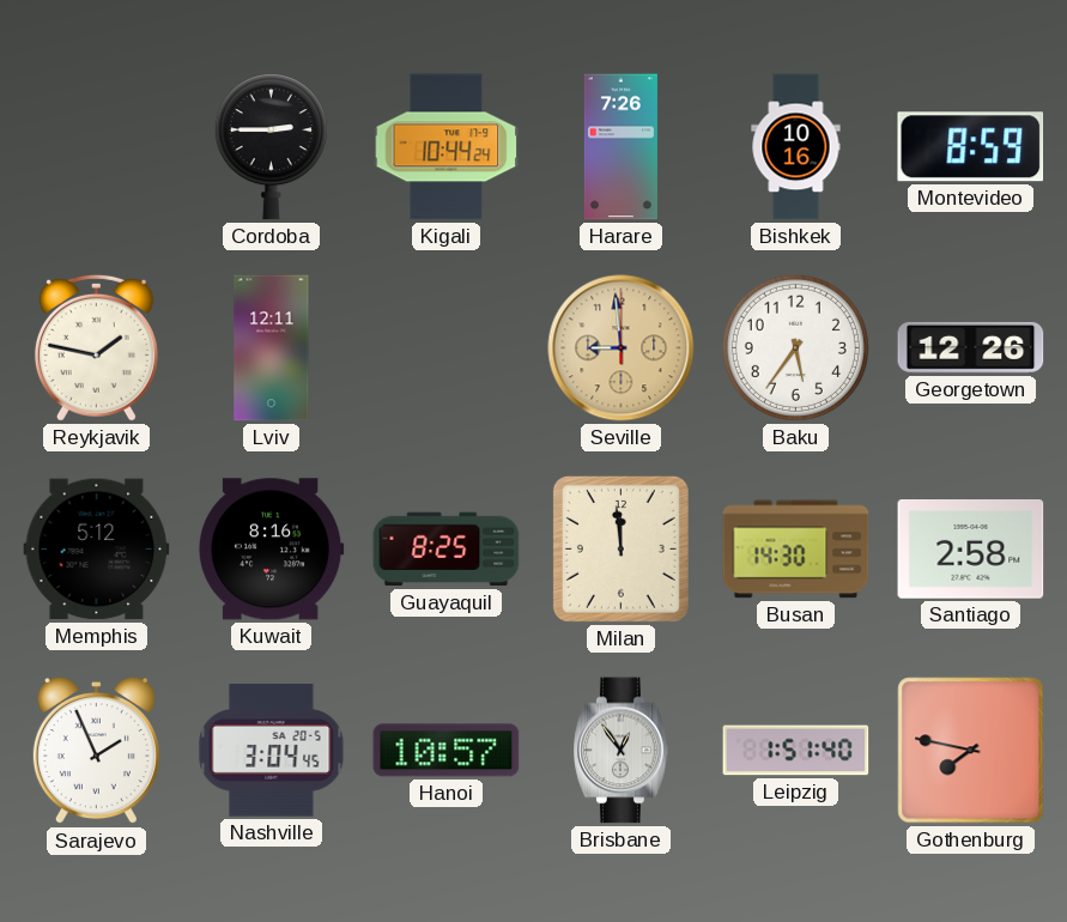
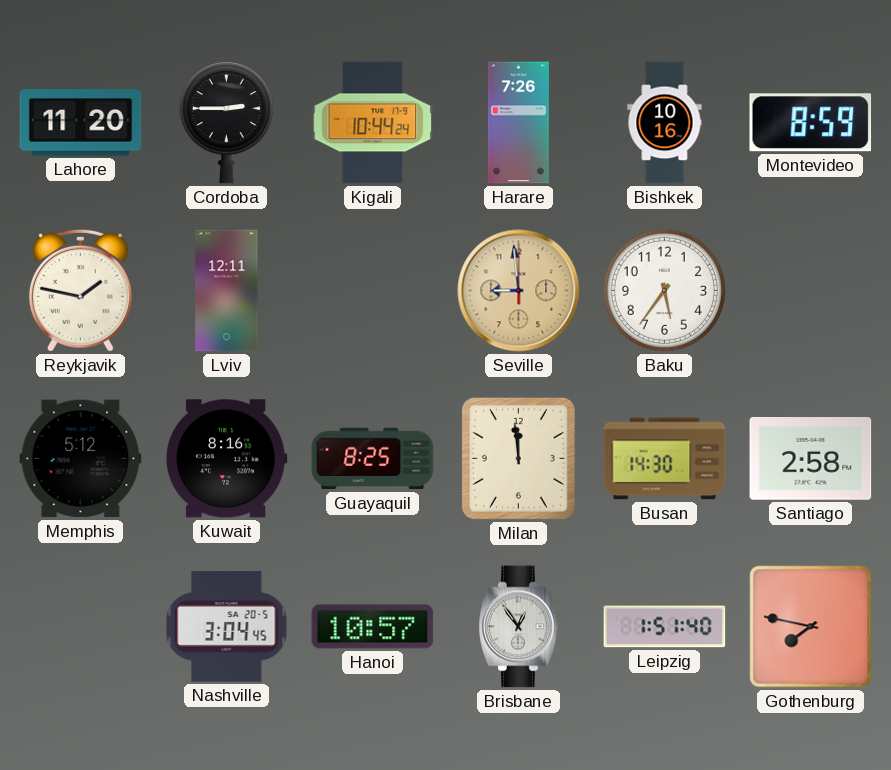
Lahore: none -> 11:20 (81, 123)
Georgetown: 12:26 -> none (971, 347)
Sarajevo: 1:56 -> none (96, 751)
